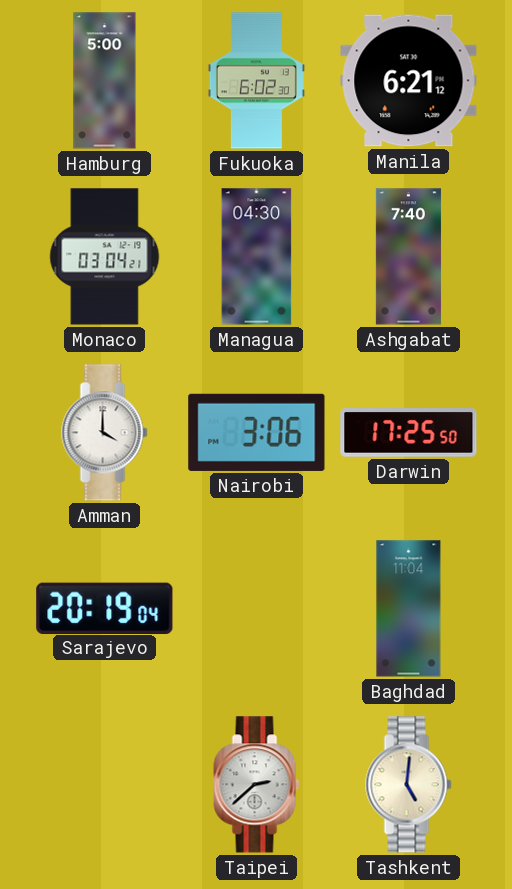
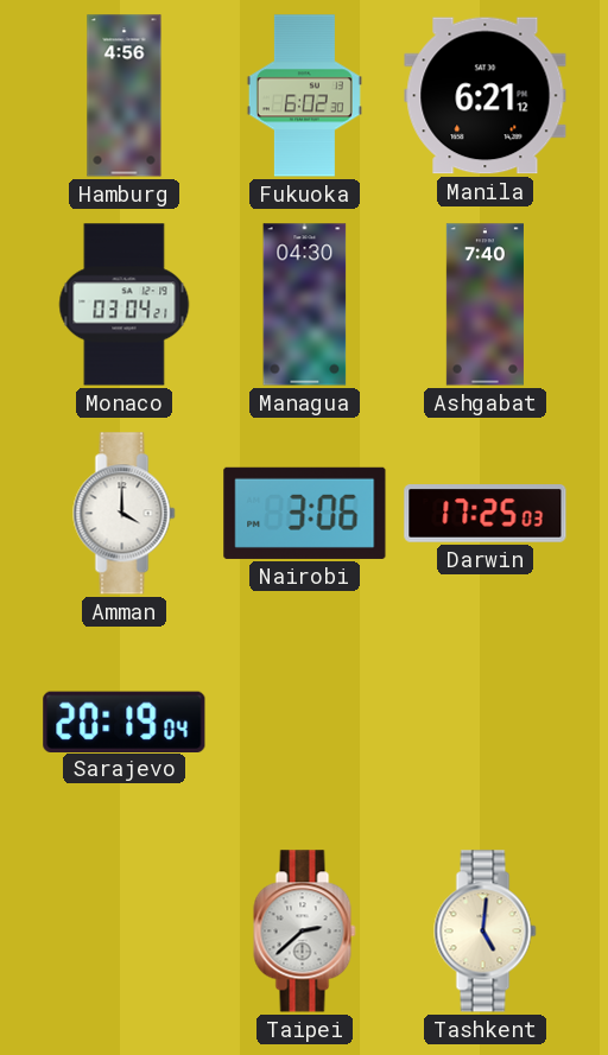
Hamburg: 5:00 -> 4:56 (125, 96)
Darwin: 17:25:50 -> 17:25:03 (486, 514)
Baghdad: 11:04 -> none (409, 609)
